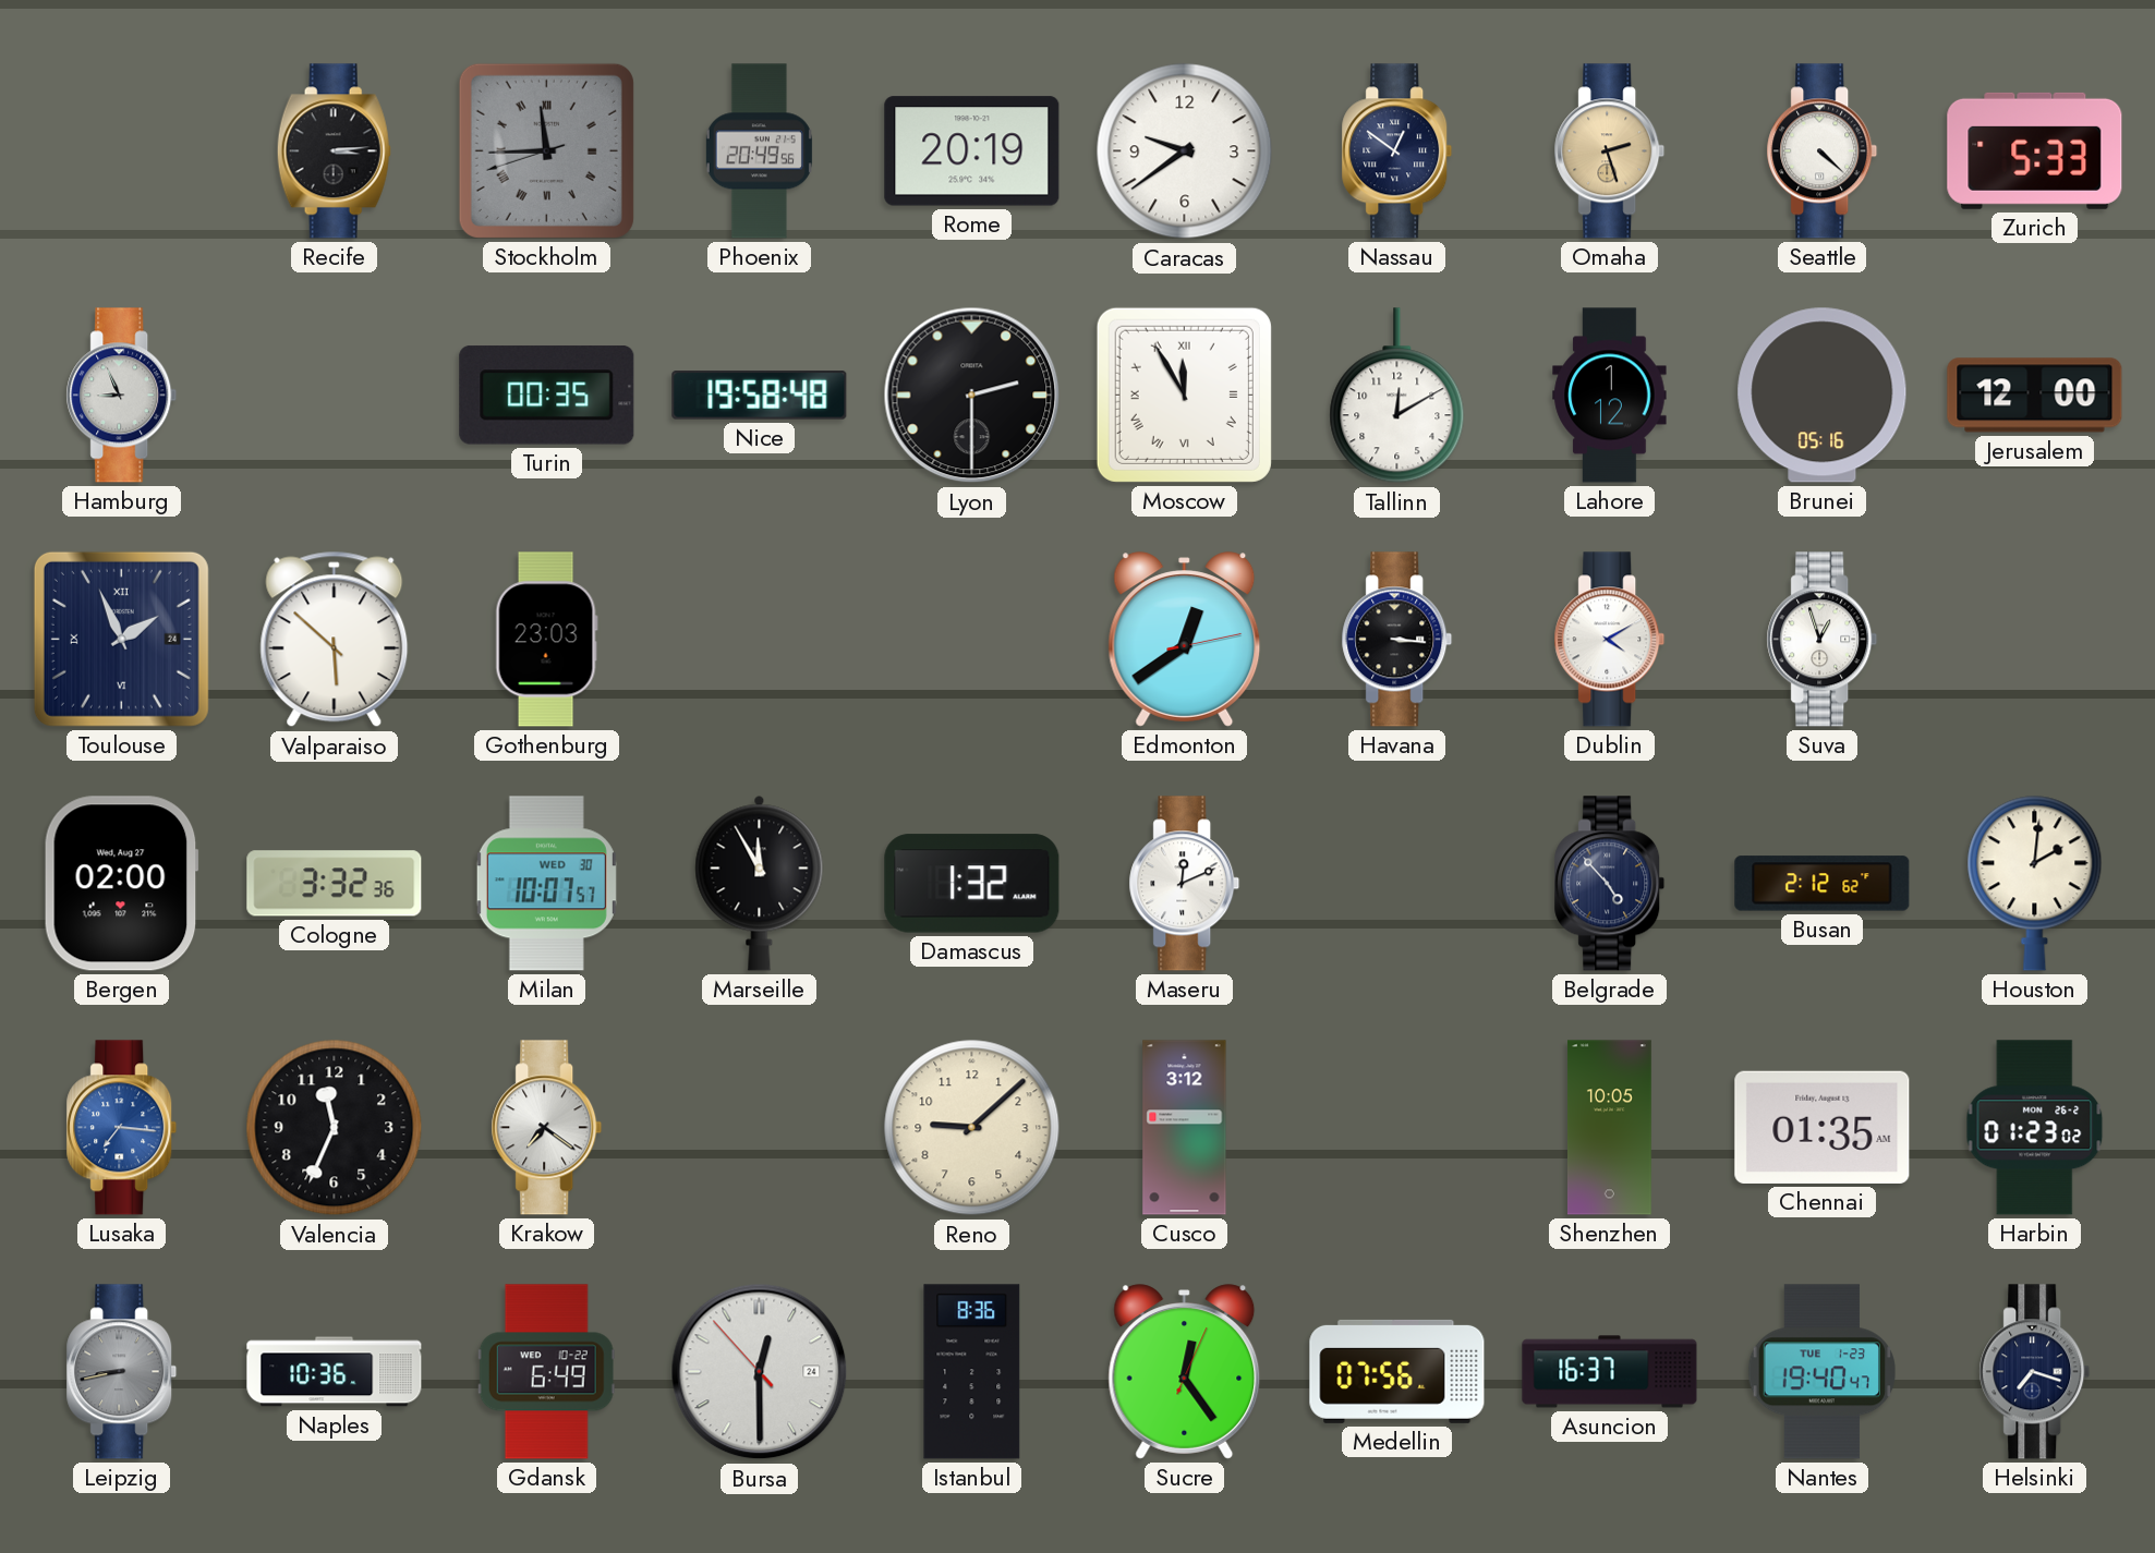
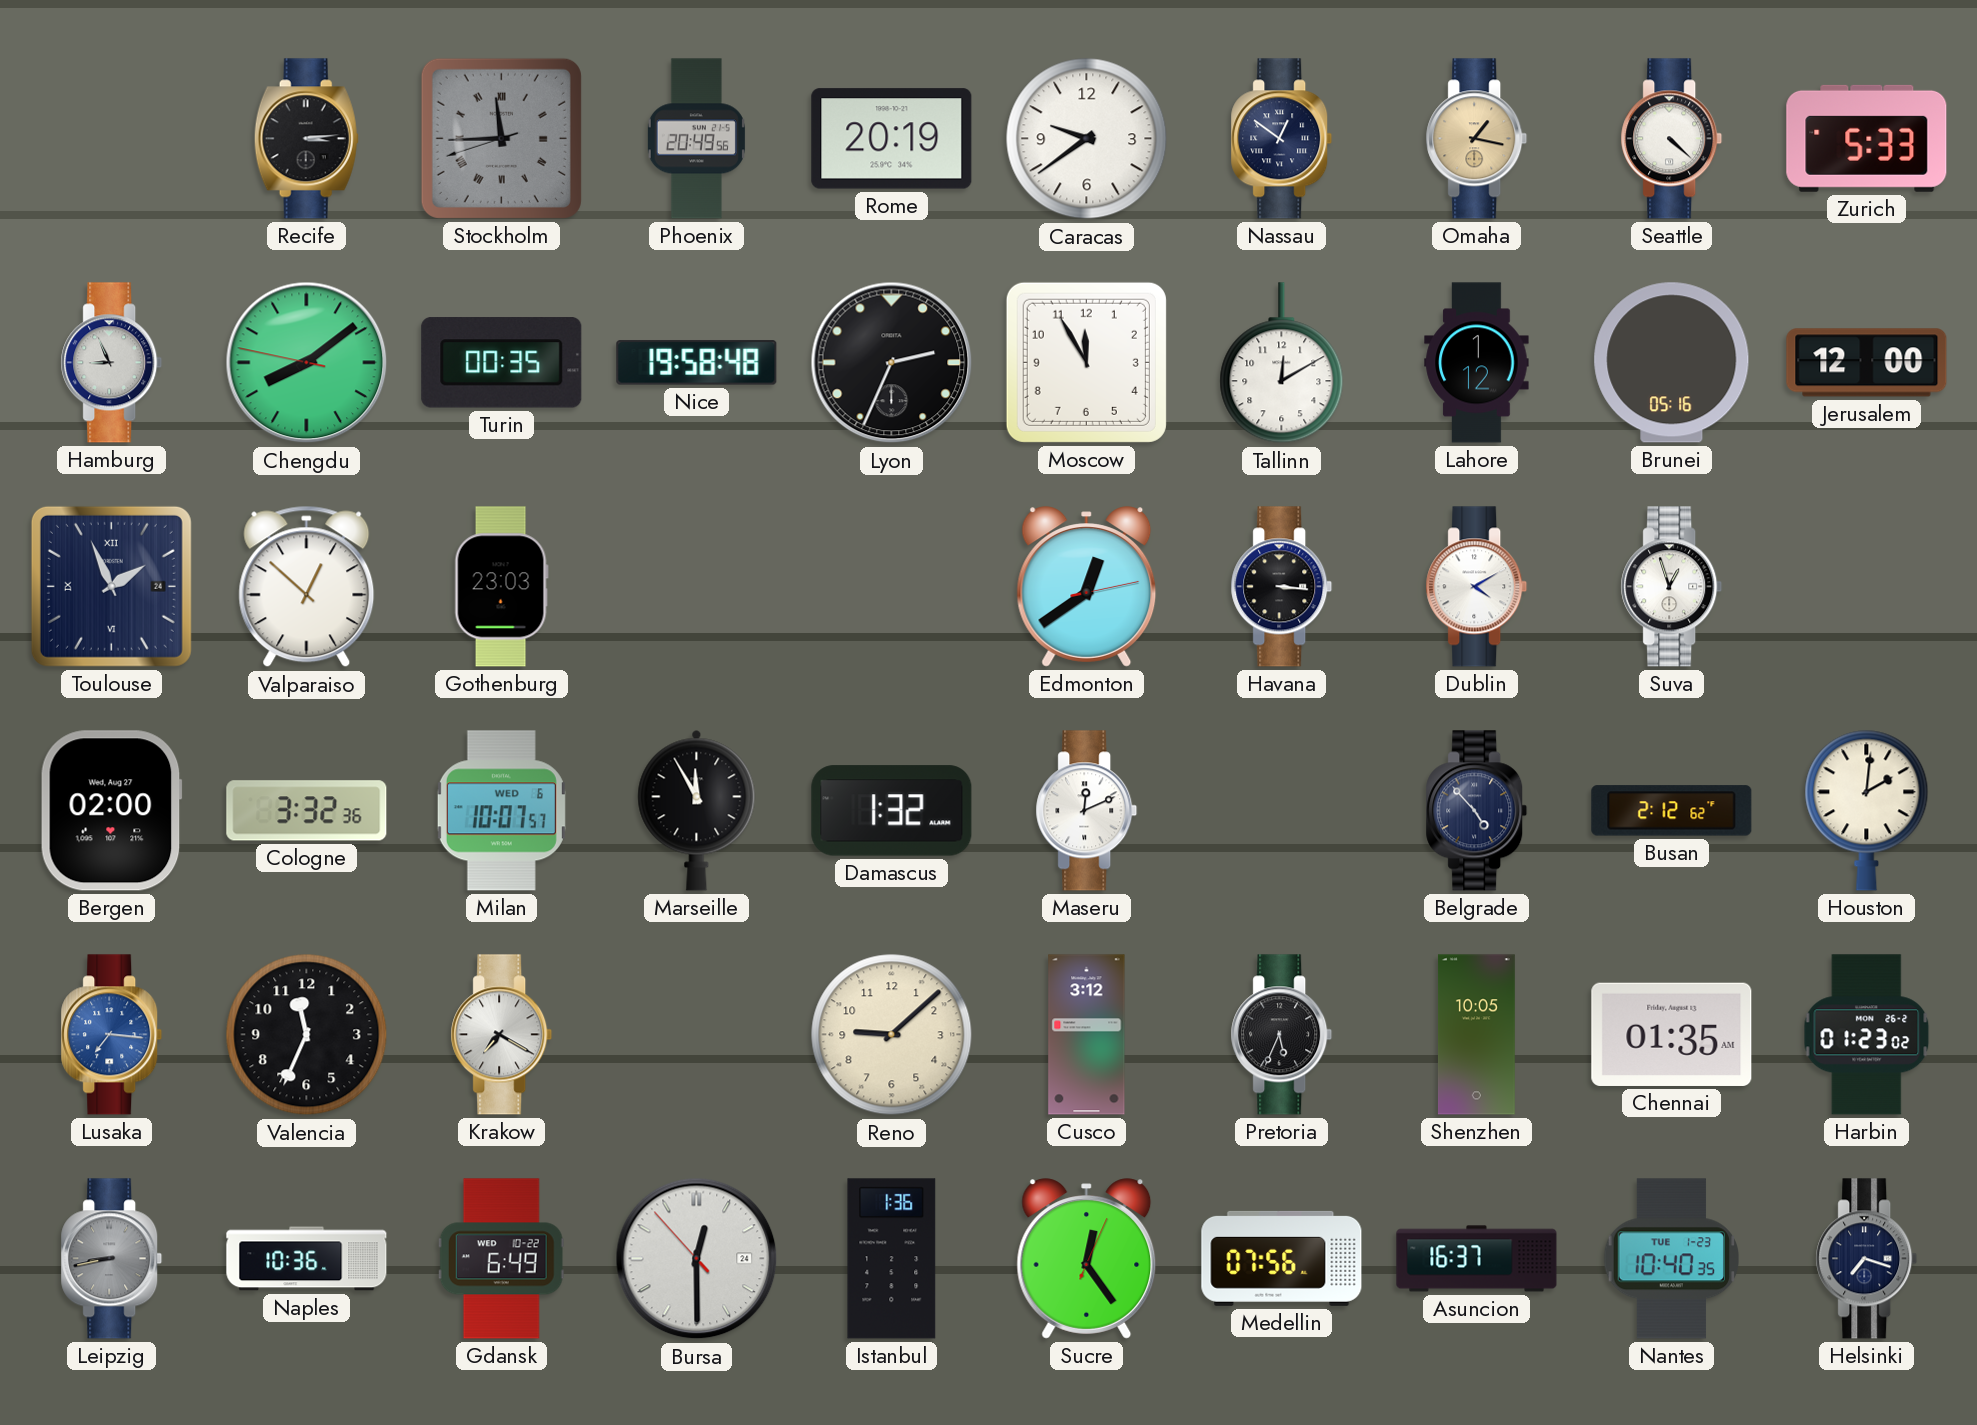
Omaha: 2:27 -> 1:17 (1477, 139)
Chengdu: none -> 8:08 (307, 363)
Lyon: 2:30 -> 2:34 (892, 363)
Moscow numerals: Roman -> Arabic (1086, 362)
Valparaiso: 5:52 -> 12:52 (307, 587)
Milan date: WED 30 -> WED 6 (501, 811)
Krakow: 7:21 -> 7:20 (502, 1035)
Pretoria: none -> 5:34 (1282, 1035)
Istanbul: 8:36 -> 1:36 (892, 1259)
Nantes: 19:40 -> 10:40 (1671, 1259)
